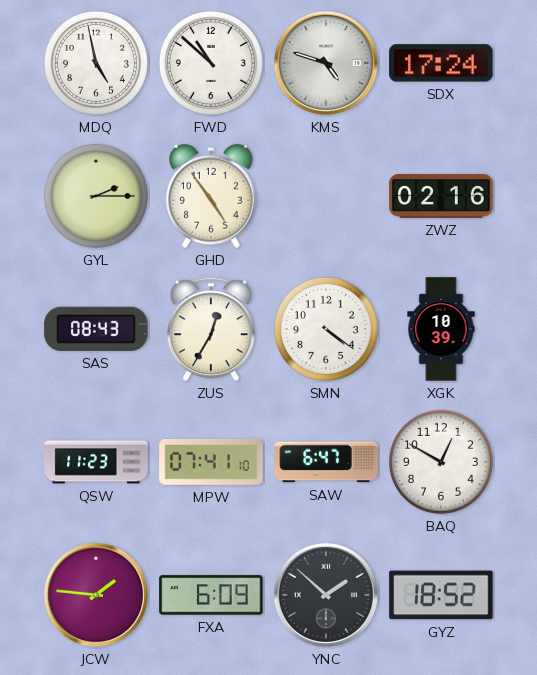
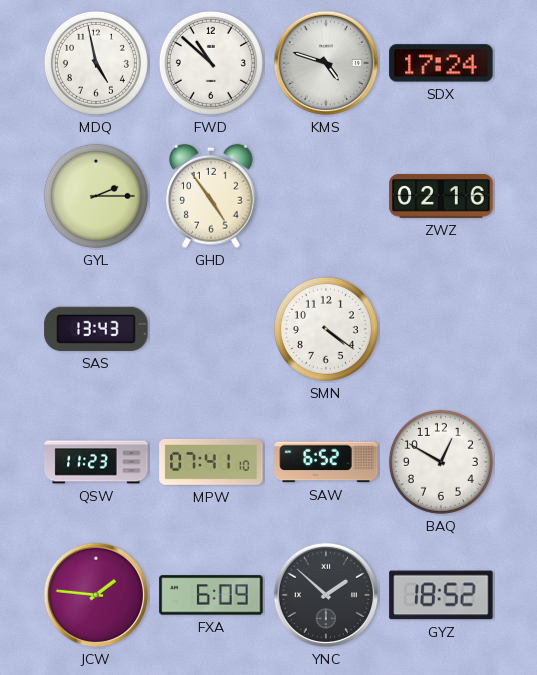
SAS: 08:43 -> 13:43 (96, 329)
ZUS: 12:35 -> none (211, 329)
XGK: 10:39 -> none (441, 329)
SAW: 6:47 -> 6:52 (326, 462)
